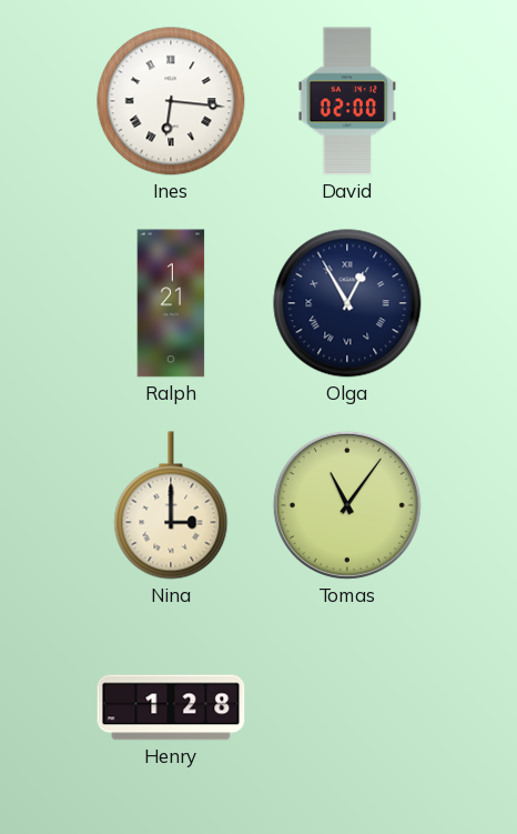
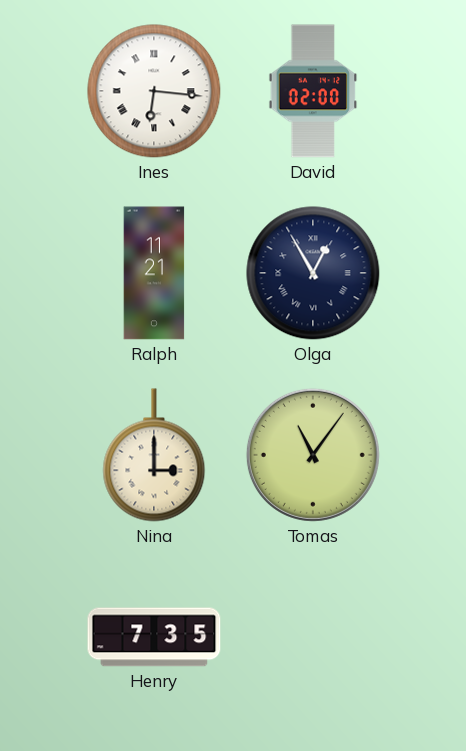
Ralph: 1:21 -> 11:21 (154, 273)
Henry: 1:28 -> 7:35 (154, 637)
